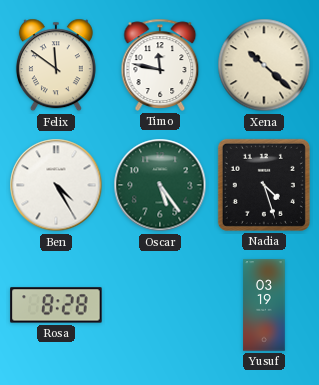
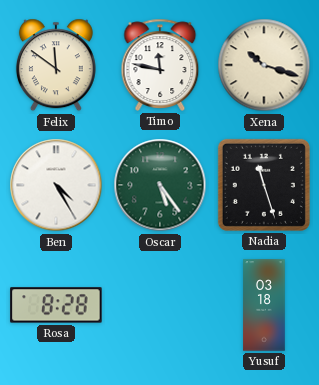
Xena: 10:22 -> 10:18 (264, 65)
Nadia: 4:27 -> 11:27 (264, 185)
Yusuf: 03:19 -> 03:18 (264, 305)
